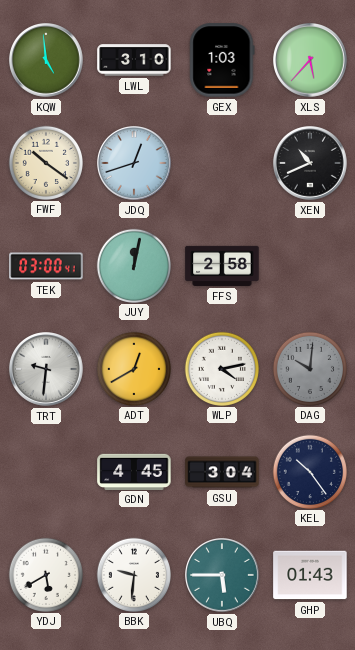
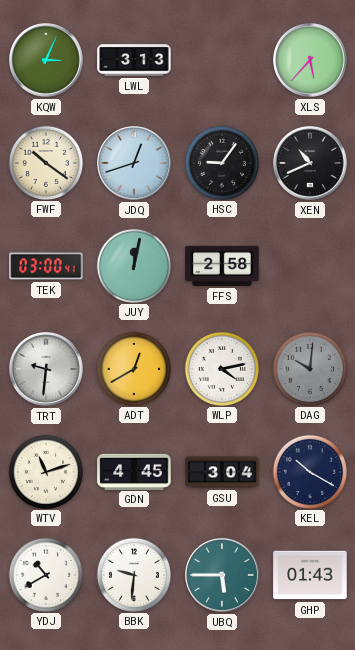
KQW: 4:59 -> 3:04 (47, 61)
LWL: 3:10 -> 3:13 (134, 60)
GEX: 1:03 -> none (222, 60)
HSC: none -> 9:06 (221, 162)
WTV: none -> 11:12 (45, 471)
KEL: 10:24 -> 10:20 (309, 471)
YDJ: 5:40 -> 10:40 (45, 574)
